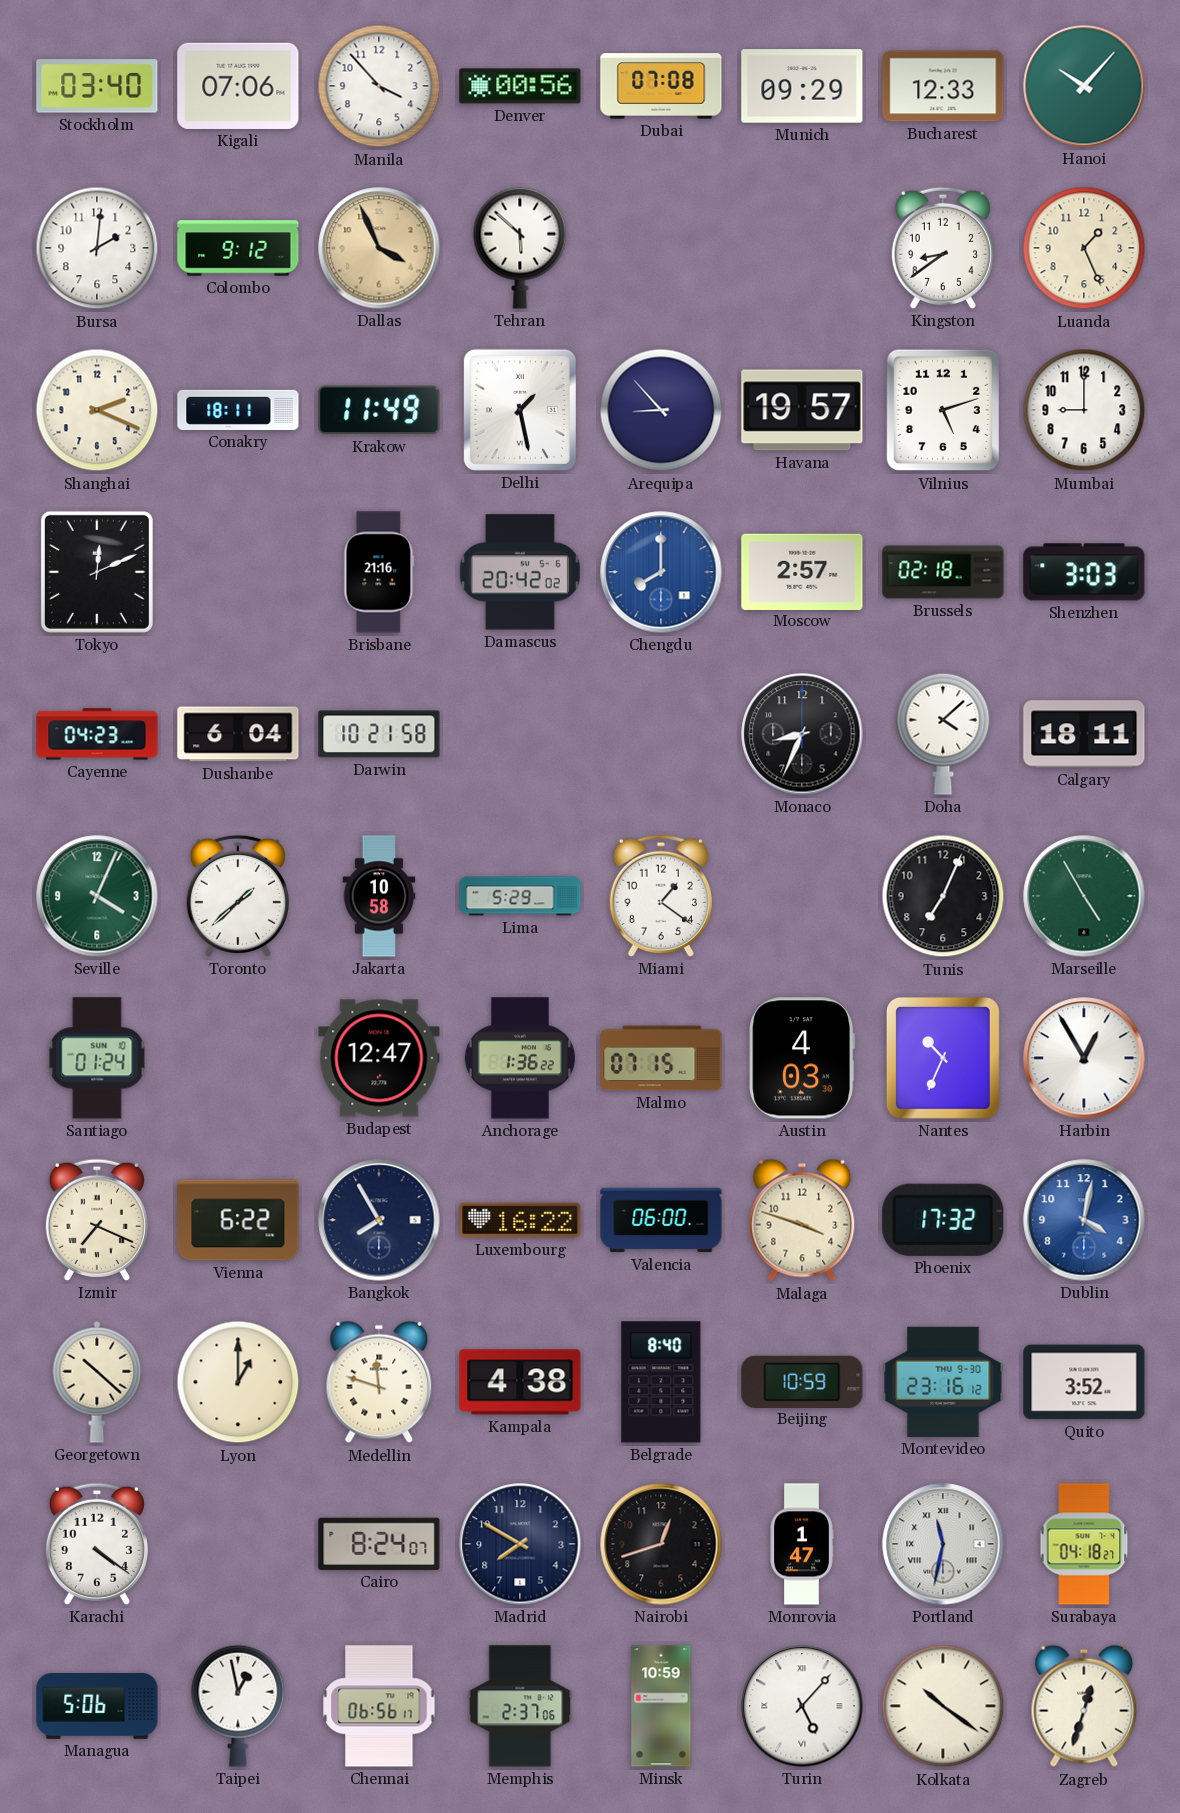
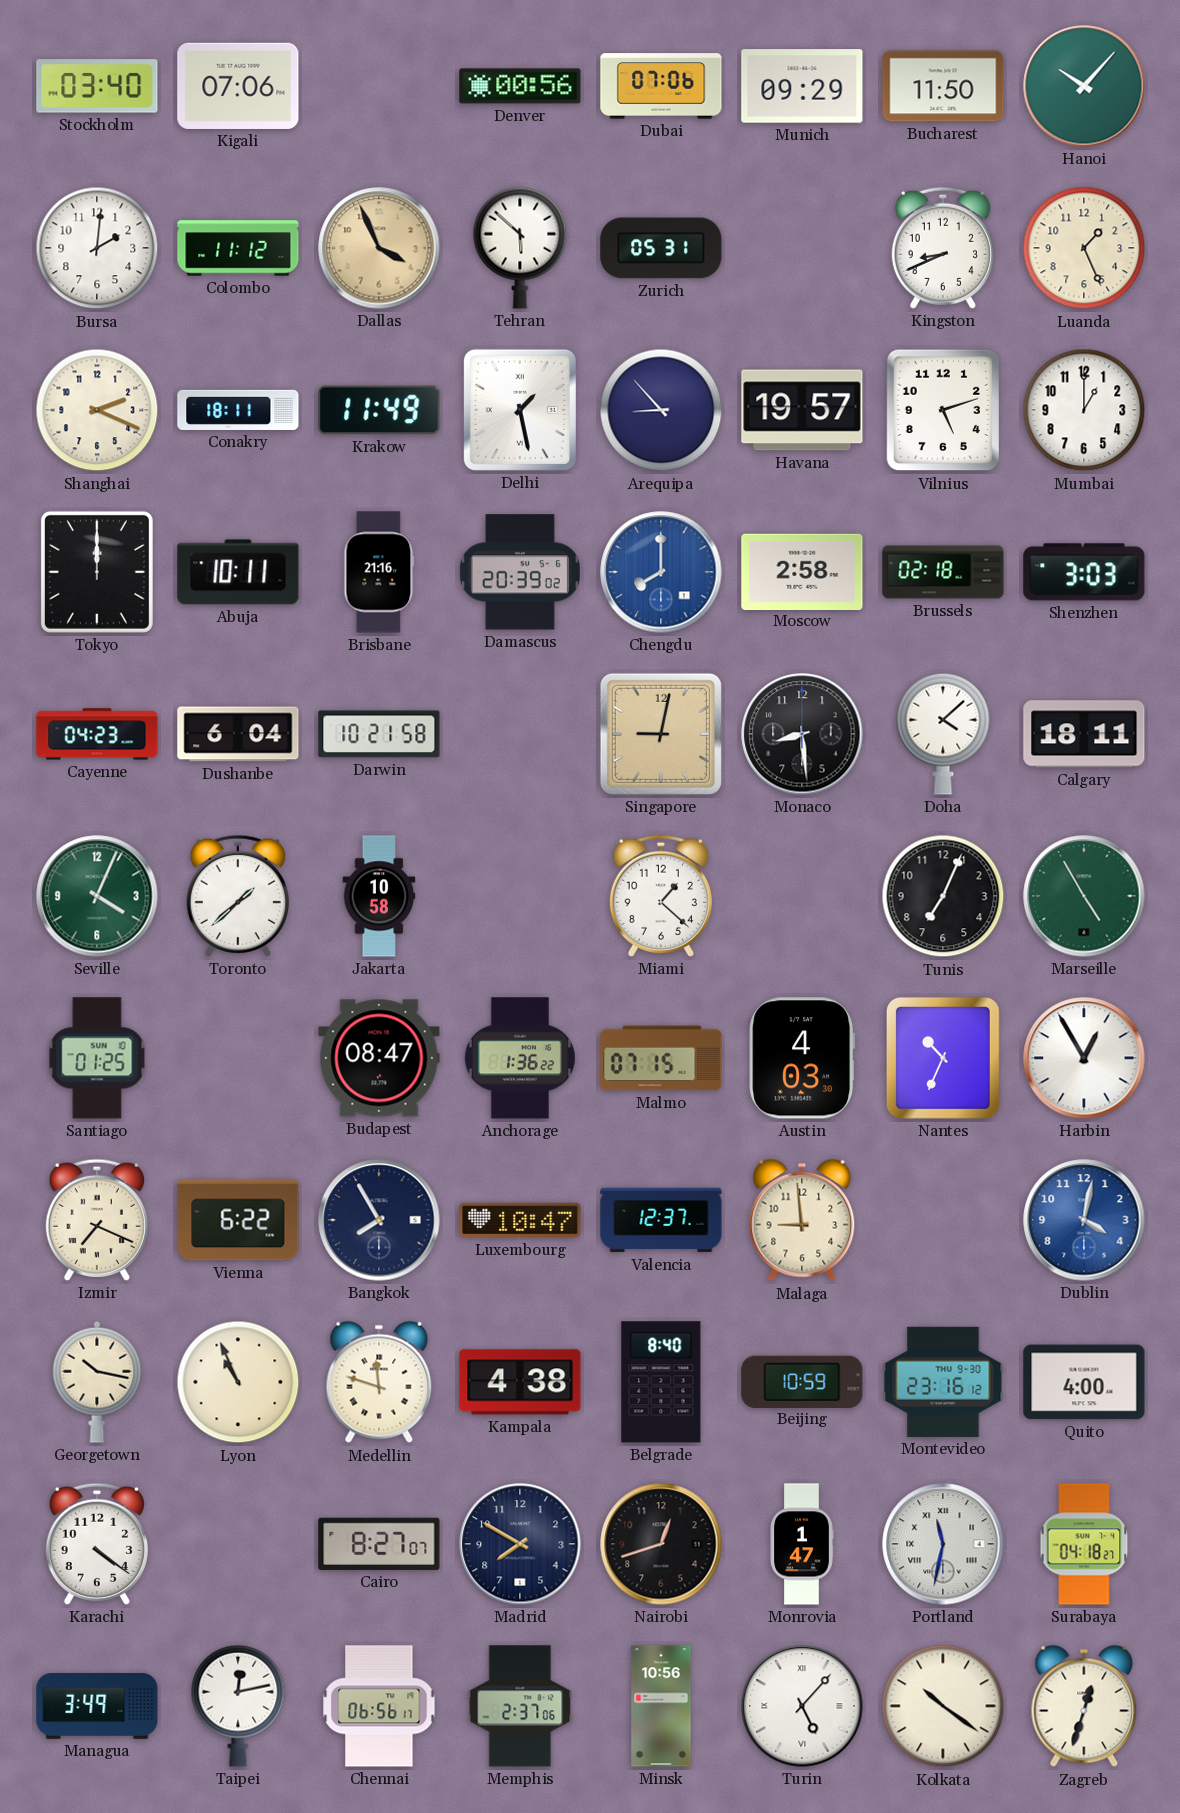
Manila: 3:53 -> none (379, 86)
Dubai: 07:08 -> 07:06 (661, 86)
Bucharest: 12:33 -> 11:50 (943, 86)
Colombo: 9:12 -> 11:12 (238, 248)
Zurich: none -> 05:31 (661, 248)
Kingston: 8:39 -> 8:41 (943, 248)
Mumbai: 9:00 -> 1:00 (1084, 410)
Tokyo: 12:11 -> 12:00 (97, 572)
Abuja: none -> 10:11 (238, 572)
Damascus: 20:42 -> 20:39 (520, 572)
Moscow: 2:57 -> 2:58 (802, 571)
Singapore: none -> 9:02 (661, 734)
Monaco: 8:34 -> 8:29 (802, 734)
Lima: 5:29 -> none (520, 896)
Miami: 1:21 -> 1:22 (661, 896)
Santiago: 01:24 -> 01:25 (97, 1058)
Budapest: 12:47 -> 08:47 (379, 1058)
Luxembourg: 16:22 -> 10:47 (520, 1220)
Valencia: 06:00 -> 12:37 (661, 1220)
Malaga: 3:48 -> 8:59 (802, 1220)
Phoenix: 17:32 -> none (943, 1220)
Georgetown: 10:22 -> 10:17 (97, 1382)
Lyon: 1:00 -> 10:56 (238, 1382)
Quito: 3:52 -> 4:00 (1084, 1382)
Cairo: 8:24 -> 8:27 (379, 1544)
Managua: 5:06 -> 3:49 (97, 1706)
Taipei: 12:58 -> 12:13 (238, 1706)
Minsk: 10:59 -> 10:56 (661, 1706)
